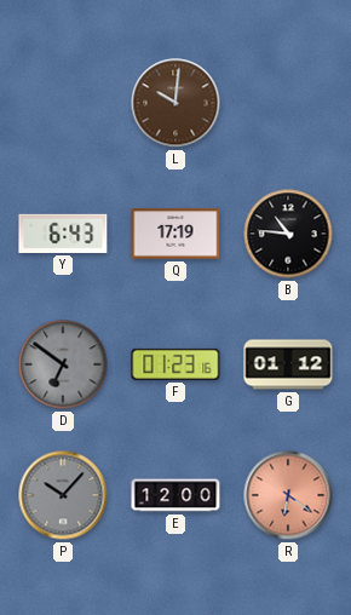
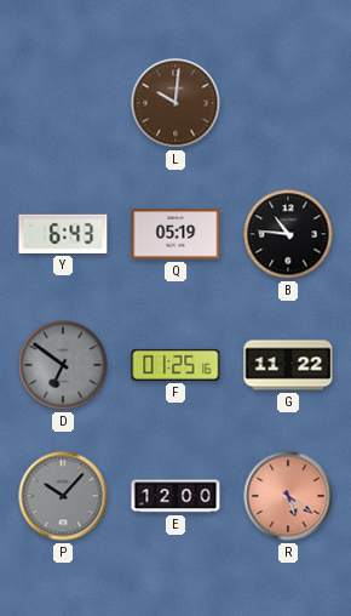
Q: 17:19 -> 05:19 (175, 234)
F: 01:23 -> 01:25 (175, 365)
G: 01:12 -> 11:22 (288, 365)
R: 6:21 -> 5:21 (288, 496)
